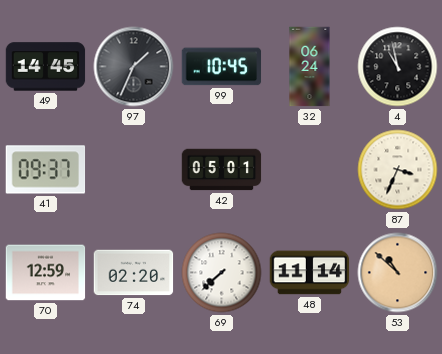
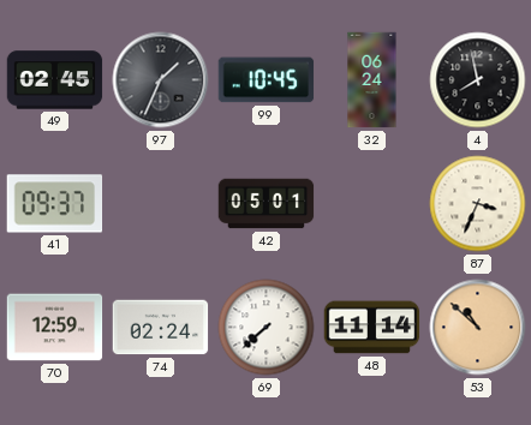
49: 14:45 -> 02:45 (55, 80)
4: 10:58 -> 7:58 (478, 80)
74: 02:20 -> 02:24 (161, 328)
